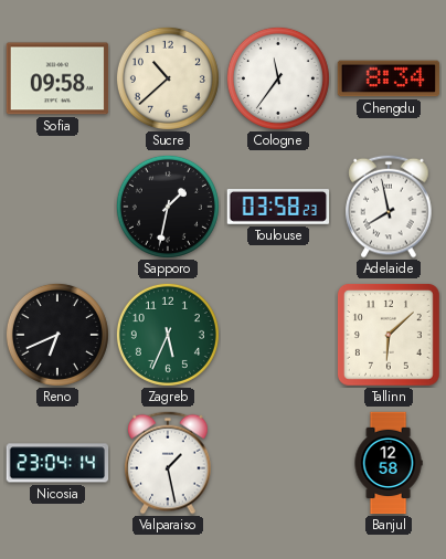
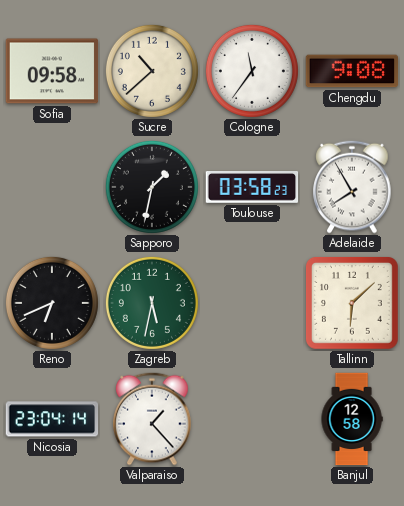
Chengdu: 8:34 -> 9:08 (352, 71)
Adelaide: 7:58 -> 7:55 (352, 187)
Zagreb: 5:34 -> 5:32 (152, 303)
Valparaiso: 1:28 -> 1:23 (152, 419)
